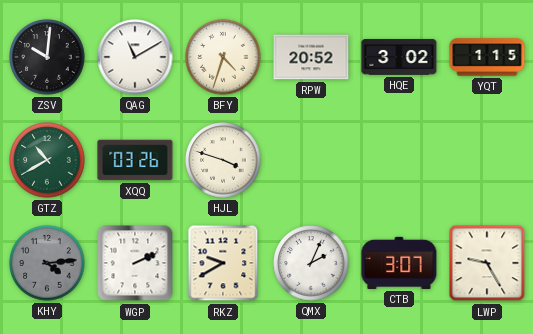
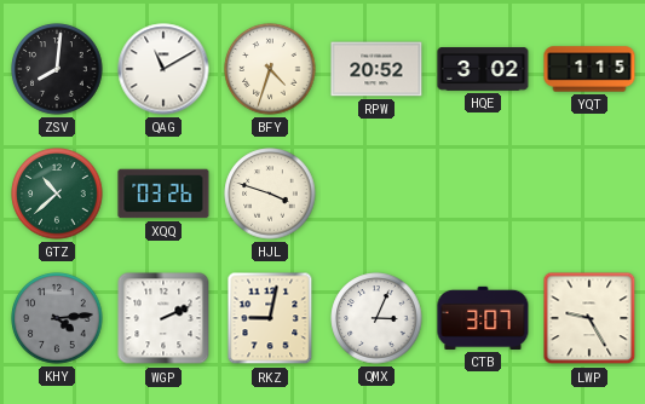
ZSV: 10:01 -> 8:01 (57, 69)
GTZ: 10:40 -> 10:38 (57, 194)
RKZ: 9:40 -> 9:02 (270, 318)
QMX: 2:04 -> 3:04 (376, 318)
